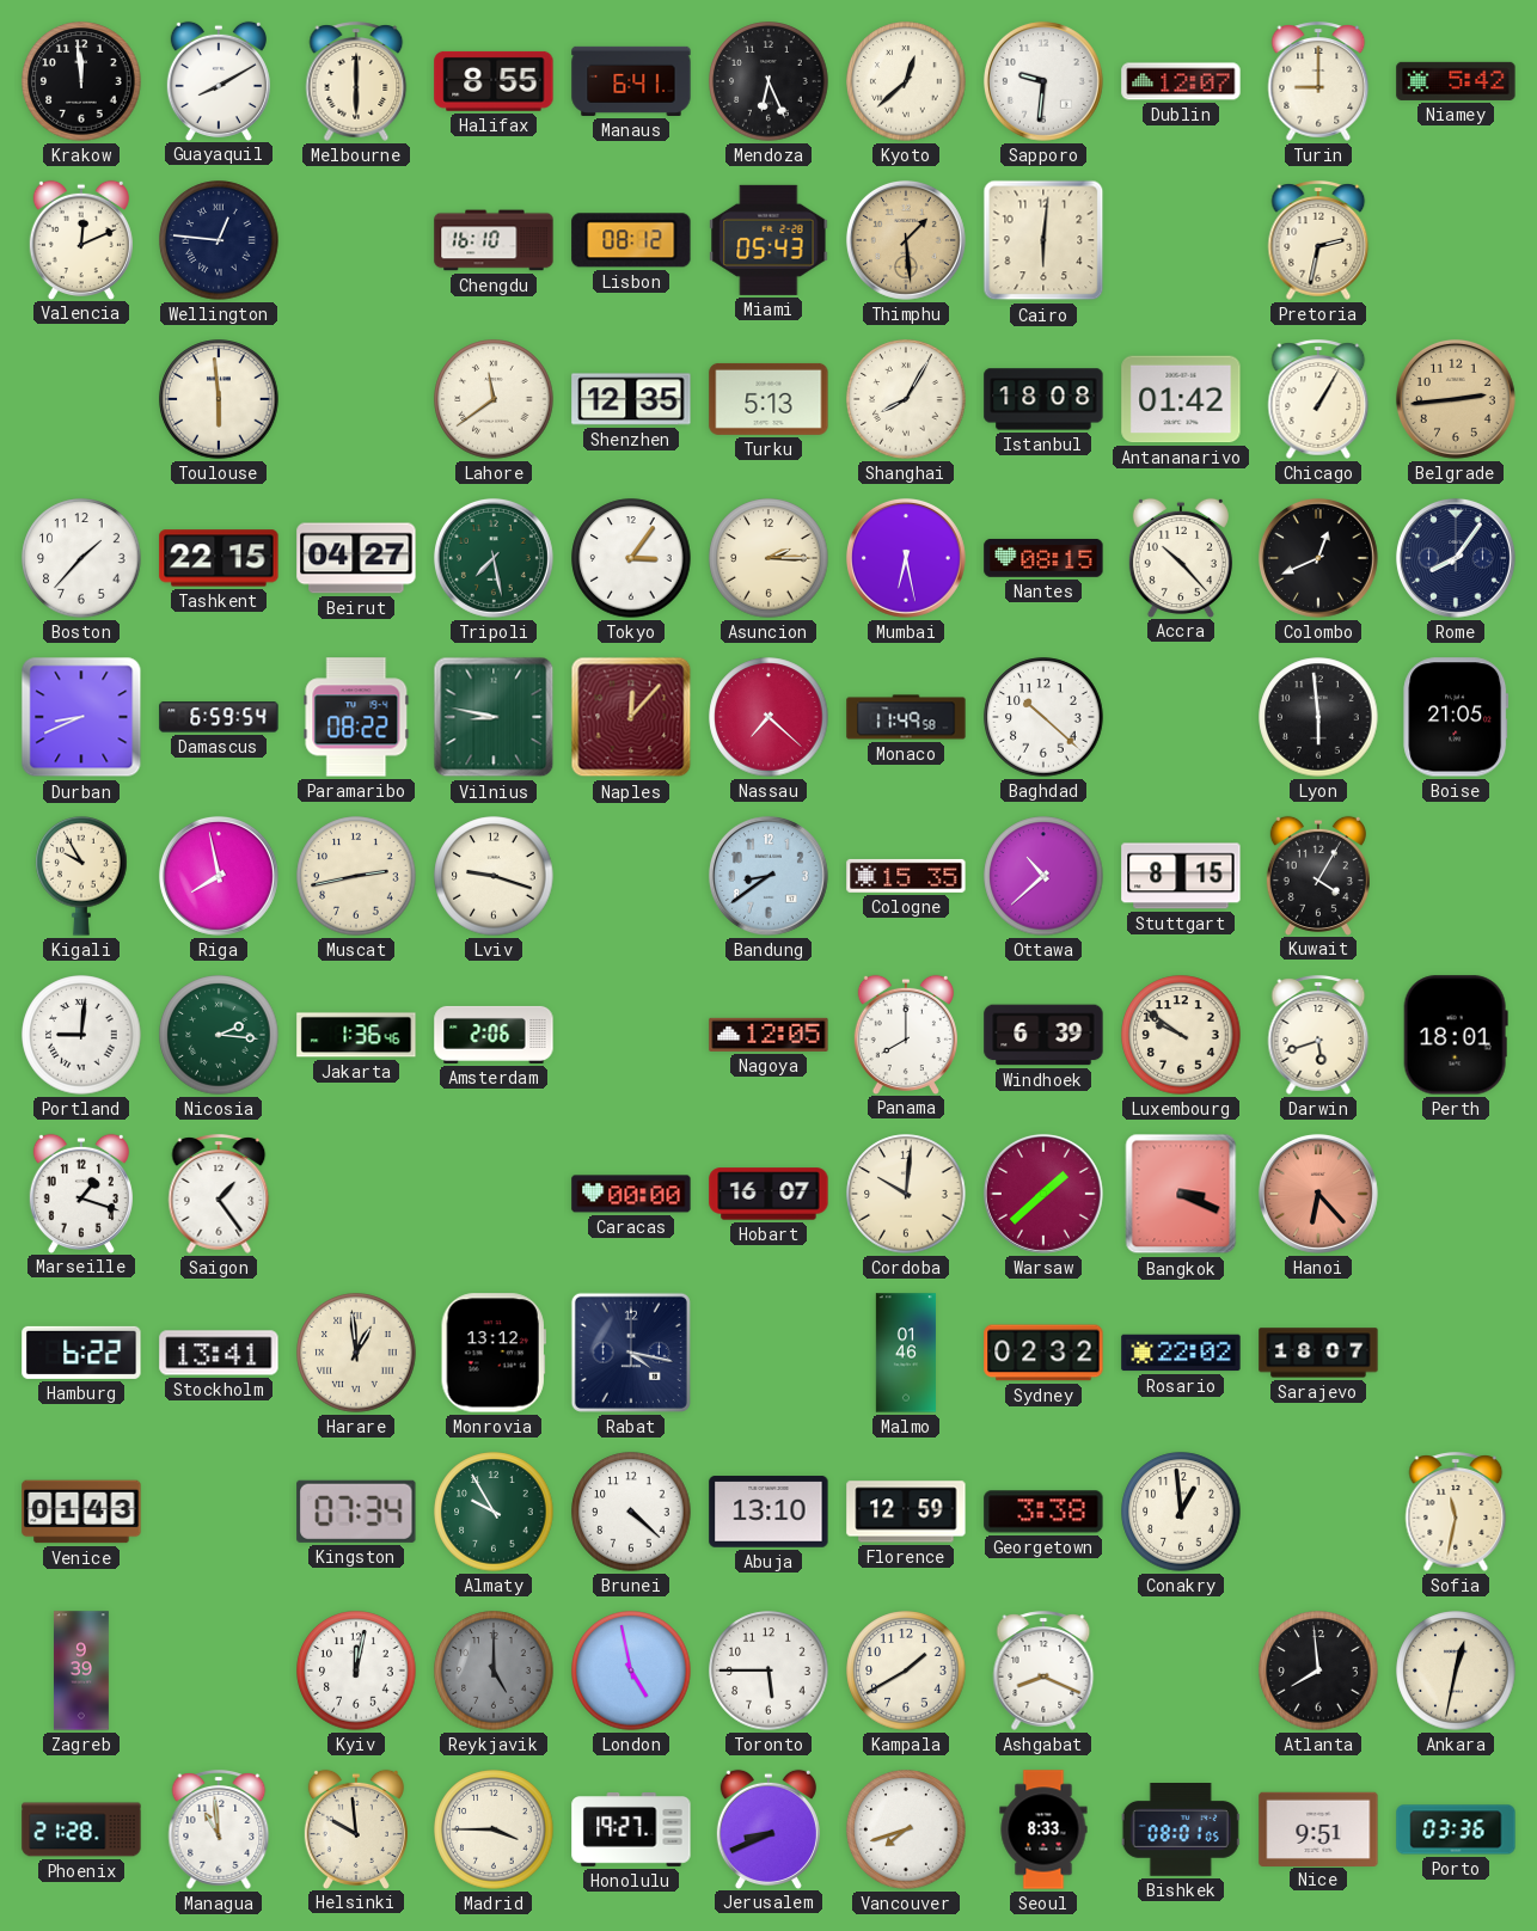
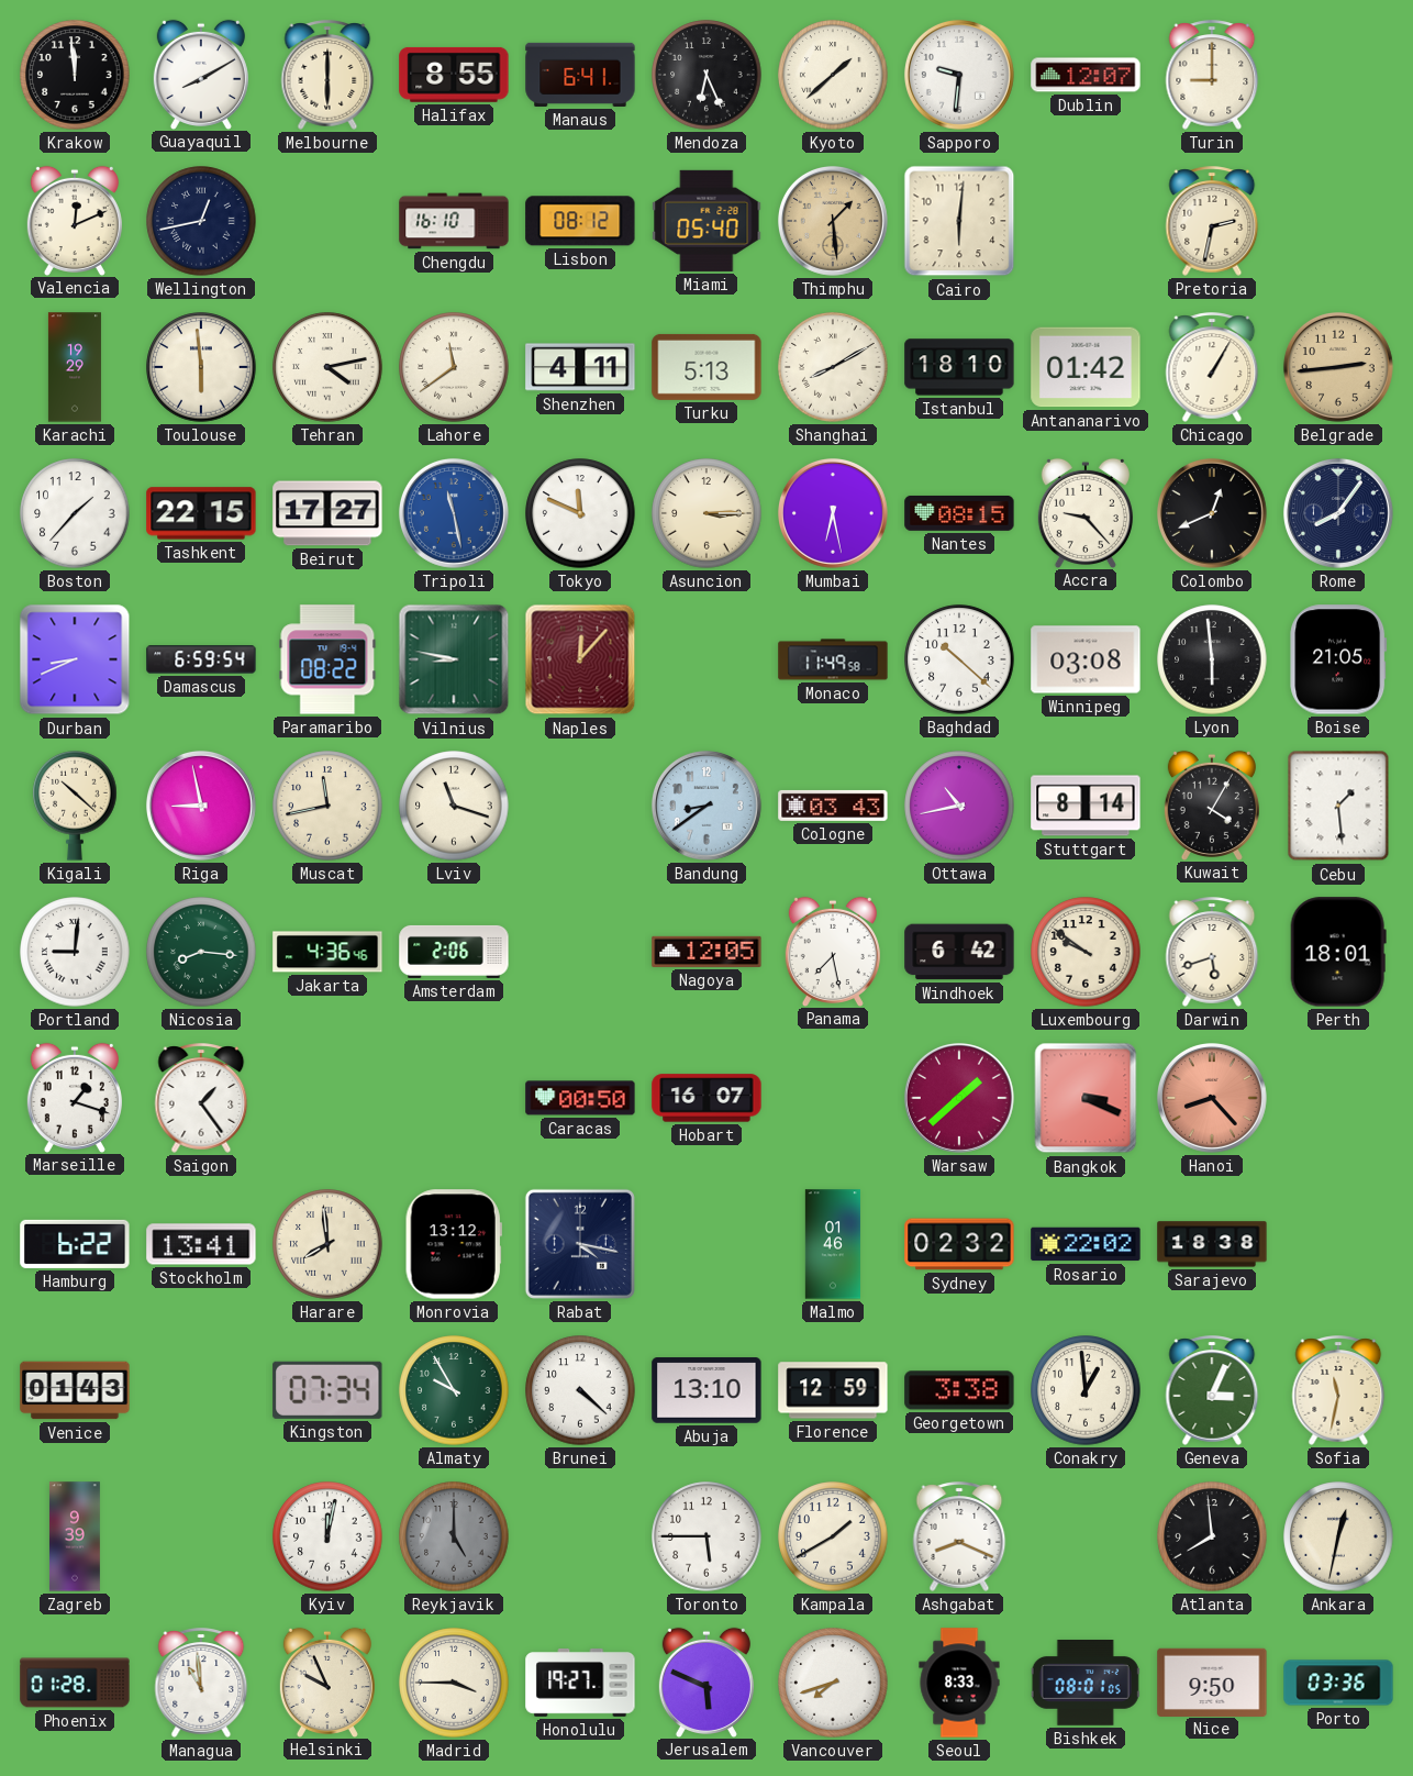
Kyoto: 12:38 -> 1:38 (833, 75)
Niamey: 5:42 -> none (1456, 81)
Wellington: 12:46 -> 12:43 (201, 221)
Miami: 05:43 -> 05:40 (706, 221)
Karachi: none -> 19:29 (75, 367)
Tehran: none -> 4:13 (327, 367)
Shenzhen: 12:35 -> 4:11 (580, 367)
Shanghai: 8:05 -> 8:10 (833, 367)
Istanbul: 18:08 -> 18:10 (959, 367)
Beirut: 04:27 -> 17:27 (327, 513)
Tripoli: 7:28 -> 11:28 (454, 513)
Tripoli dial: green -> blue (454, 513)
Tokyo: 3:06 -> 11:49 (580, 513)
Asuncion: 2:15 -> 3:15 (706, 513)
Accra: 10:23 -> 9:23 (1086, 512)
Nassau: 7:22 -> none (768, 717)
Winnipeg: none -> 03:08 (1086, 659)
Kigali: 9:55 -> 10:22 (75, 806)
Riga: 7:58 -> 8:58 (201, 806)
Muscat: 2:43 -> 11:43 (327, 806)
Lviv: 9:18 -> 11:18 (454, 806)
Cologne: 15:35 -> 03:43 (833, 806)
Ottawa: 10:38 -> 10:43 (959, 806)
Stuttgart: 8:15 -> 8:14 (1086, 806)
Cebu: none -> 1:29 (1338, 806)
Nicosia: 2:16 -> 8:16 (201, 952)
Jakarta: 1:36 -> 4:36 (327, 952)
Panama: 8:00 -> 7:28 (833, 951)
Windhoek: 6:39 -> 6:42 (959, 952)
Caracas: 00:00 -> 00:50 (580, 1098)
Cordoba: 10:01 -> none (906, 1194)
Hanoi: 6:23 -> 8:23 (1212, 1098)
Harare: 12:59 -> 7:59 (327, 1244)
Sarajevo: 18:07 -> 18:38 (1212, 1244)
Geneva: none -> 3:04 (1212, 1390)
London: 4:58 -> none (631, 1671)
Phoenix: 21:28 -> 01:28 (75, 1683)
Helsinki: 9:59 -> 9:56 (327, 1681)
Jerusalem: 8:41 -> 5:49 (706, 1681)
Nice: 9:51 -> 9:50 (1212, 1681)
